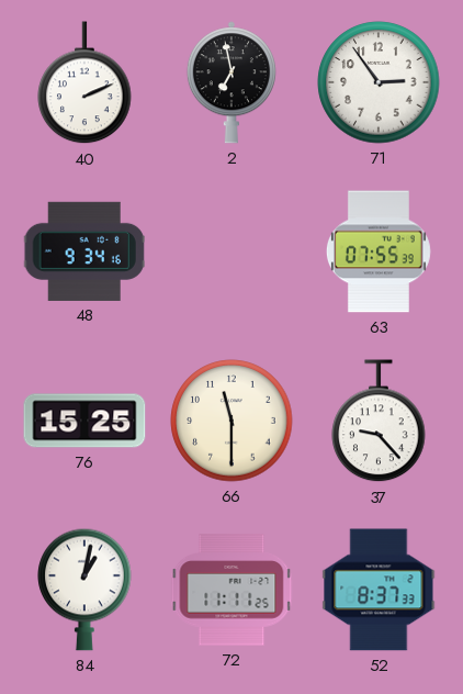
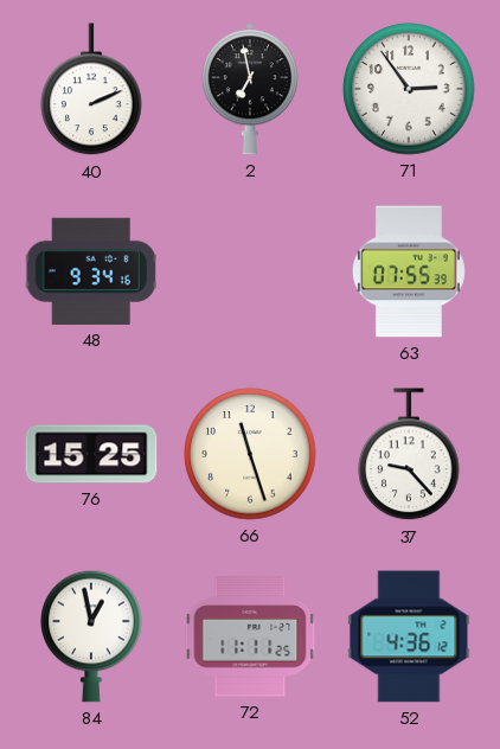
66: 11:30 -> 11:27 (250, 454)
84: 1:02 -> 12:58 (91, 636)
52: 8:37 -> 4:36 (409, 636)
